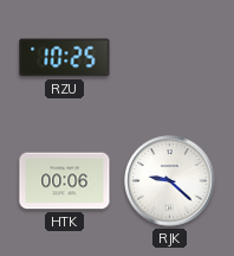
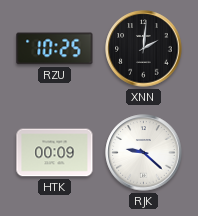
XNN: none -> 2:01 (144, 49)
HTK: 00:06 -> 00:09 (55, 153)
